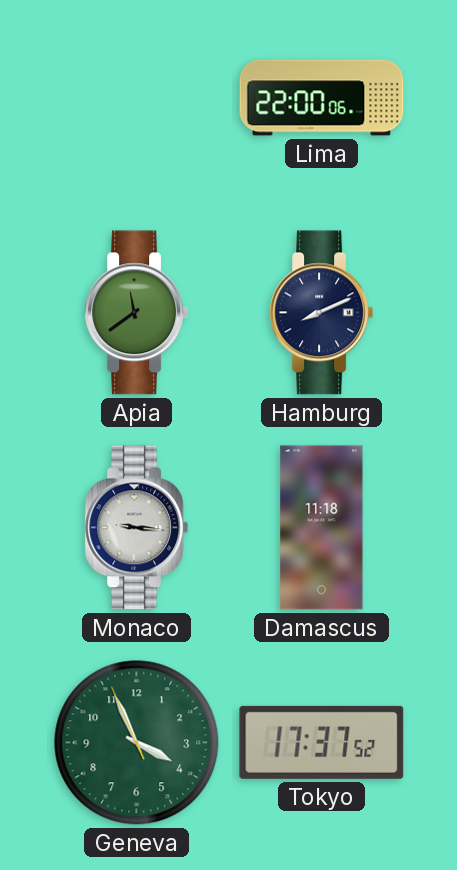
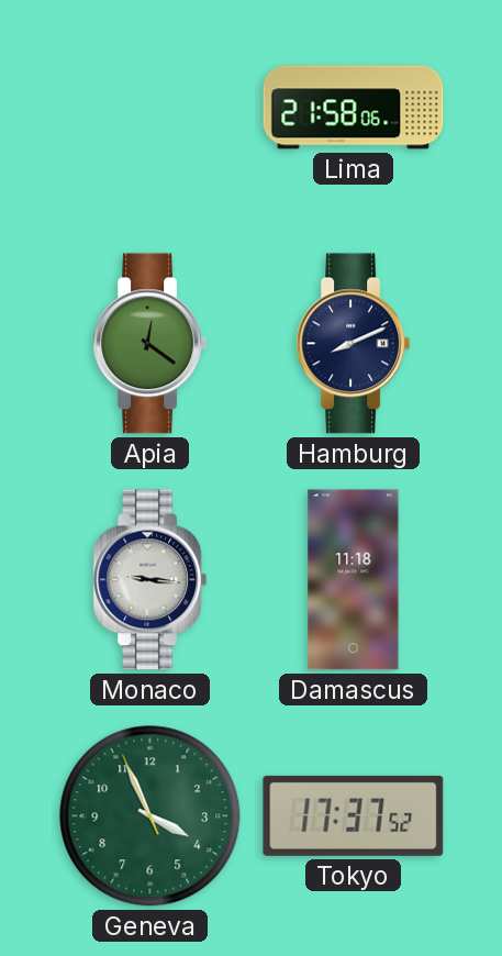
Lima: 22:00 -> 21:58 (354, 108)
Apia: 11:39 -> 12:21 (150, 344)
